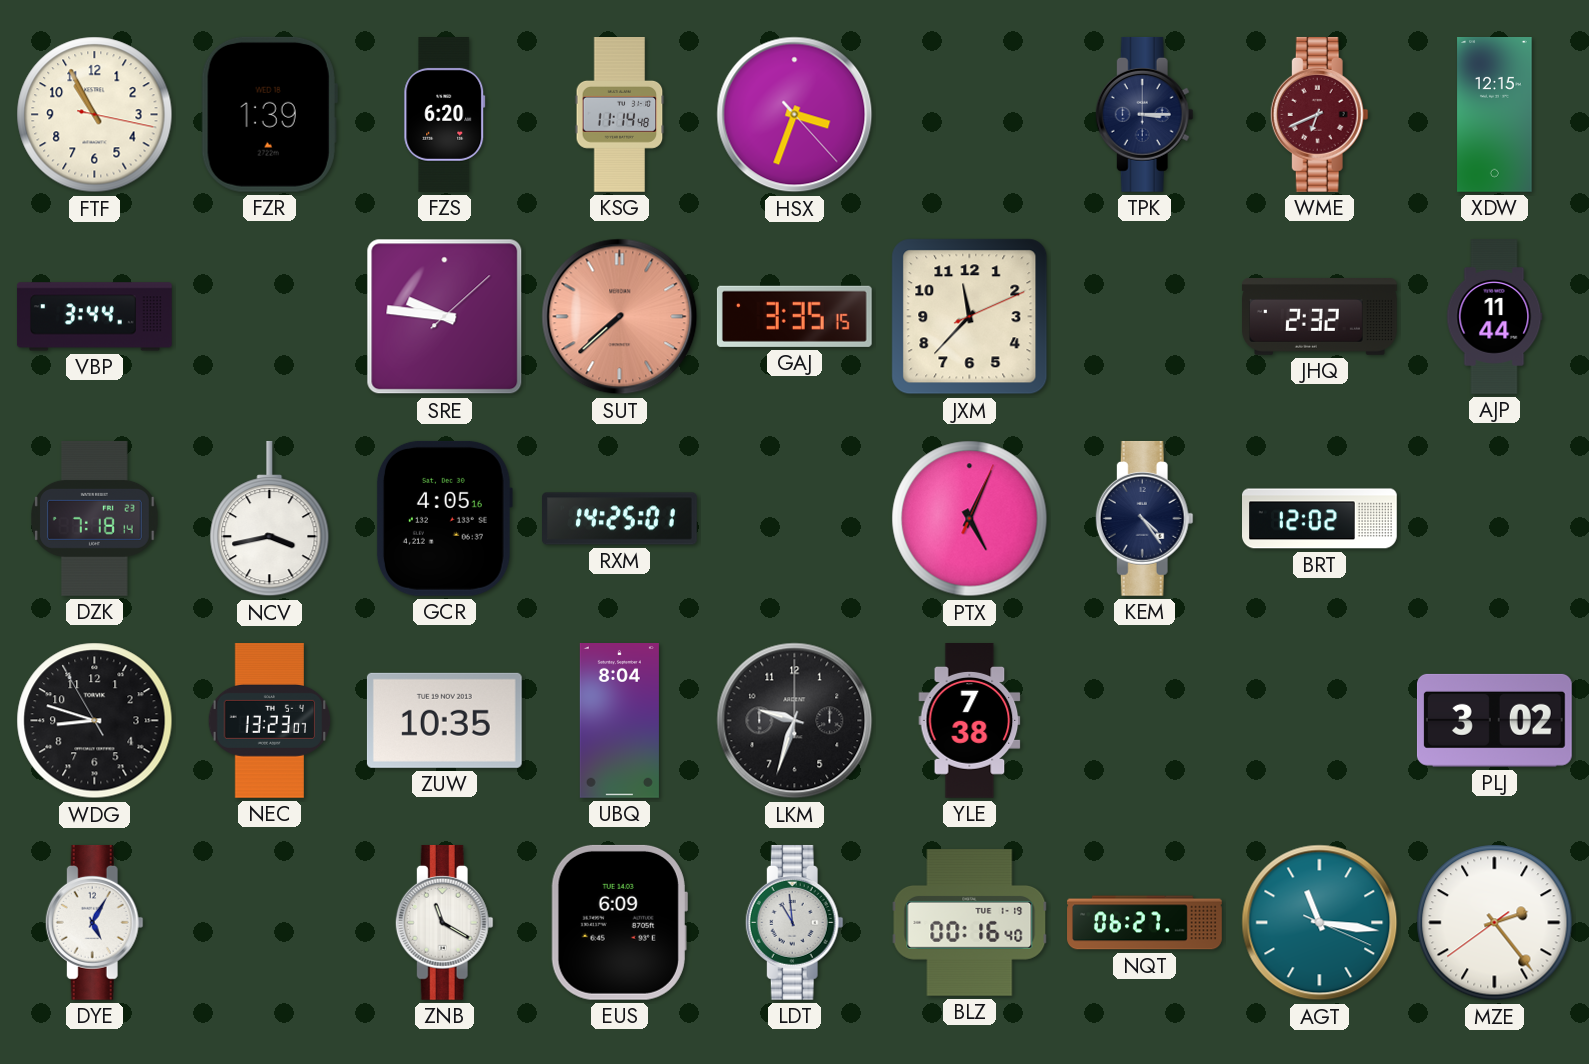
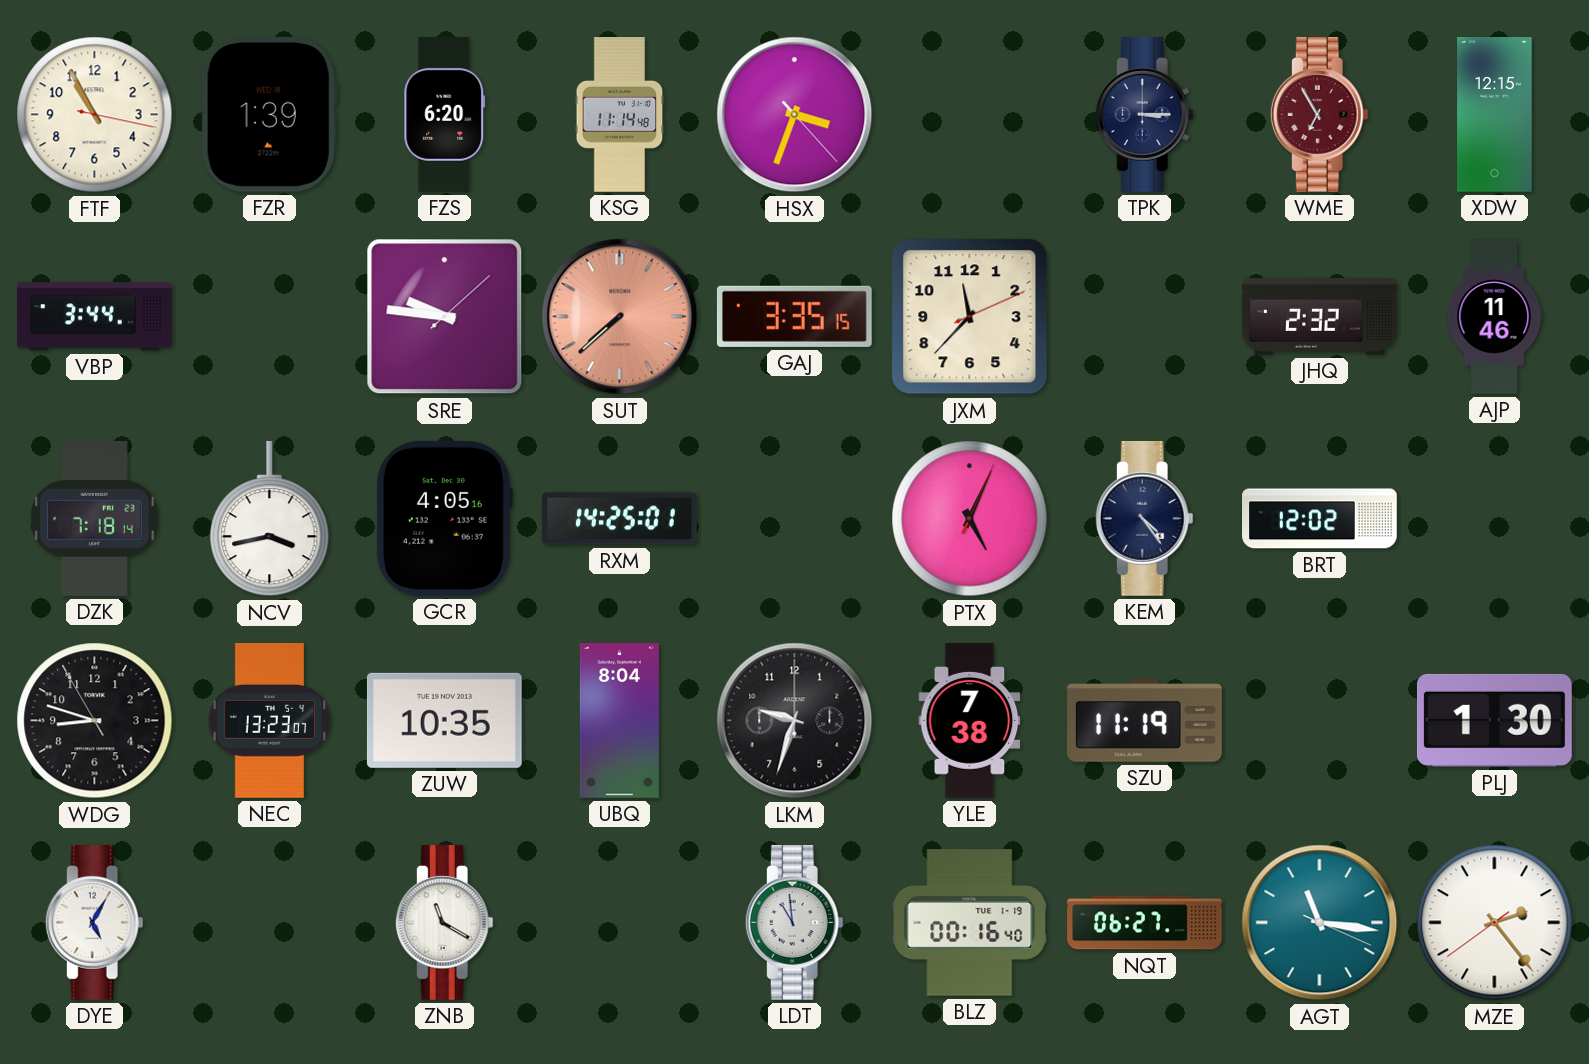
WME: 6:41 -> 6:55 (1319, 114)
AJP: 11:44 -> 11:46 (1495, 317)
SZU: none -> 11:19 (1145, 721)
PLJ: 3:02 -> 1:30 (1494, 720)
EUS: 6:09 -> none (619, 922)
